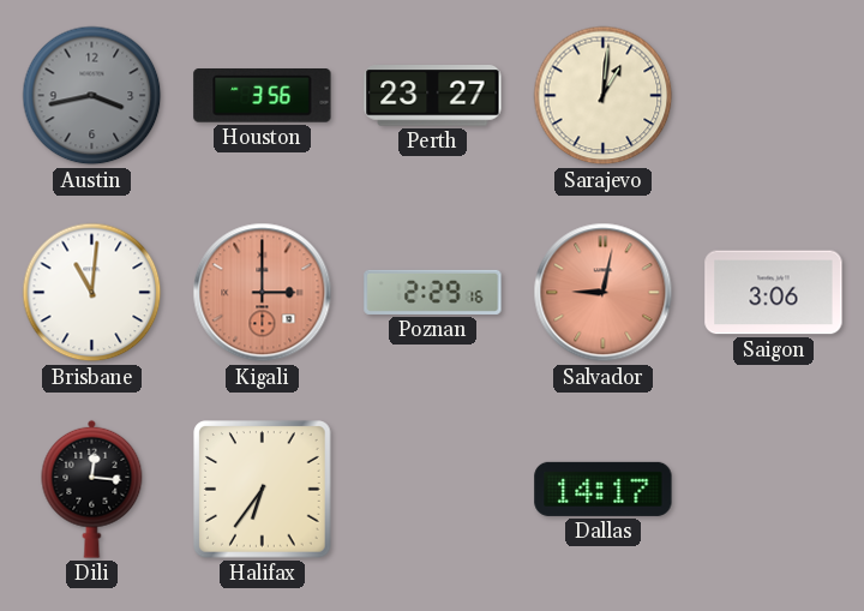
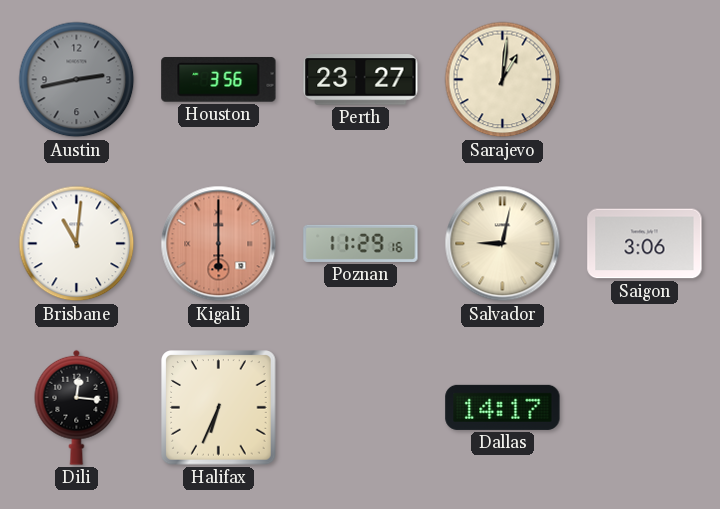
Austin: 3:43 -> 2:43 (77, 80)
Kigali: 3:00 -> 6:00 (219, 244)
Poznan: 2:29 -> 11:29 (361, 243)
Salvador dial: salmon -> cream (503, 244)
Halifax: 6:36 -> 6:34 (219, 408)
